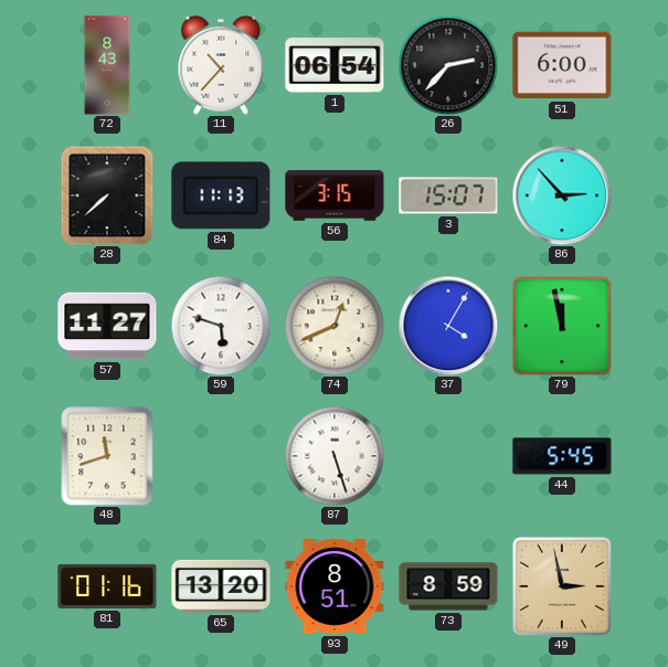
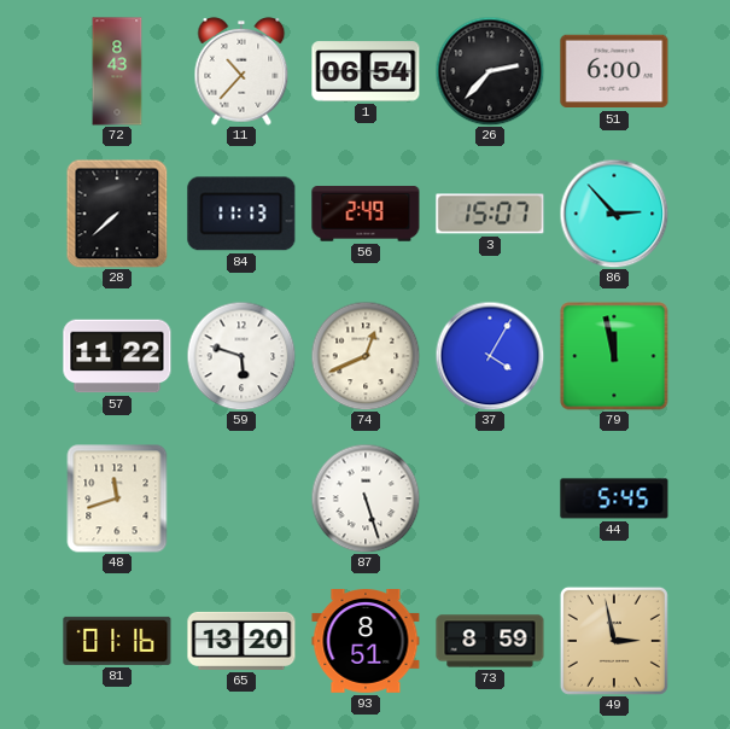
56: 3:15 -> 2:49 (366, 214)
57: 11:27 -> 11:22 (117, 356)
